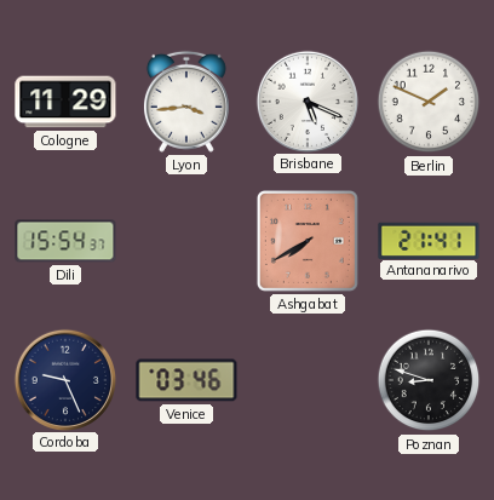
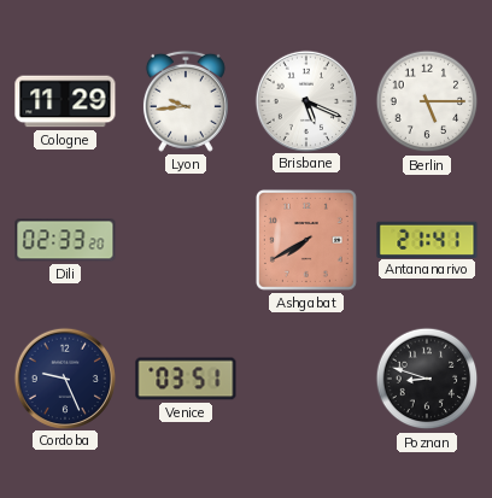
Lyon: 3:44 -> 9:44 (186, 101)
Berlin: 1:49 -> 5:15 (427, 101)
Dili: 15:54 -> 02:33 (65, 240)
Venice: 03:46 -> 03:51 (186, 379)
